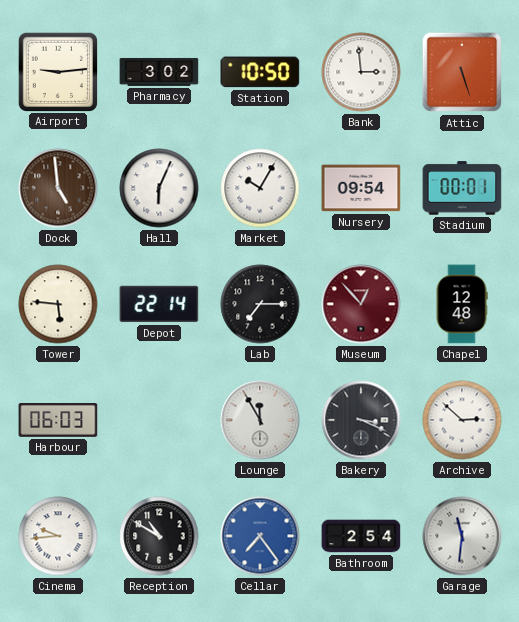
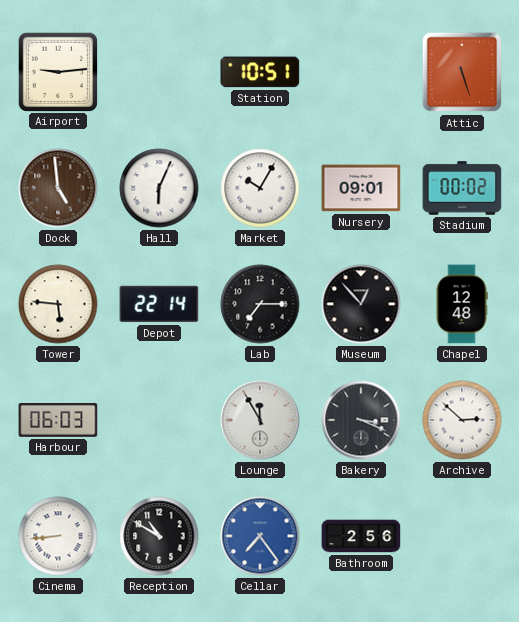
Pharmacy: 3:02 -> none (159, 72)
Station: 10:50 -> 10:51 (260, 72)
Bank: 2:59 -> none (361, 72)
Nursery: 09:54 -> 09:01 (361, 188)
Stadium: 00:01 -> 00:02 (462, 188)
Museum dial: burgundy -> black (361, 304)
Cinema: 9:44 -> 8:44 (58, 536)
Bathroom: 2:54 -> 2:56 (361, 536)
Garage: 11:31 -> none (462, 536)
